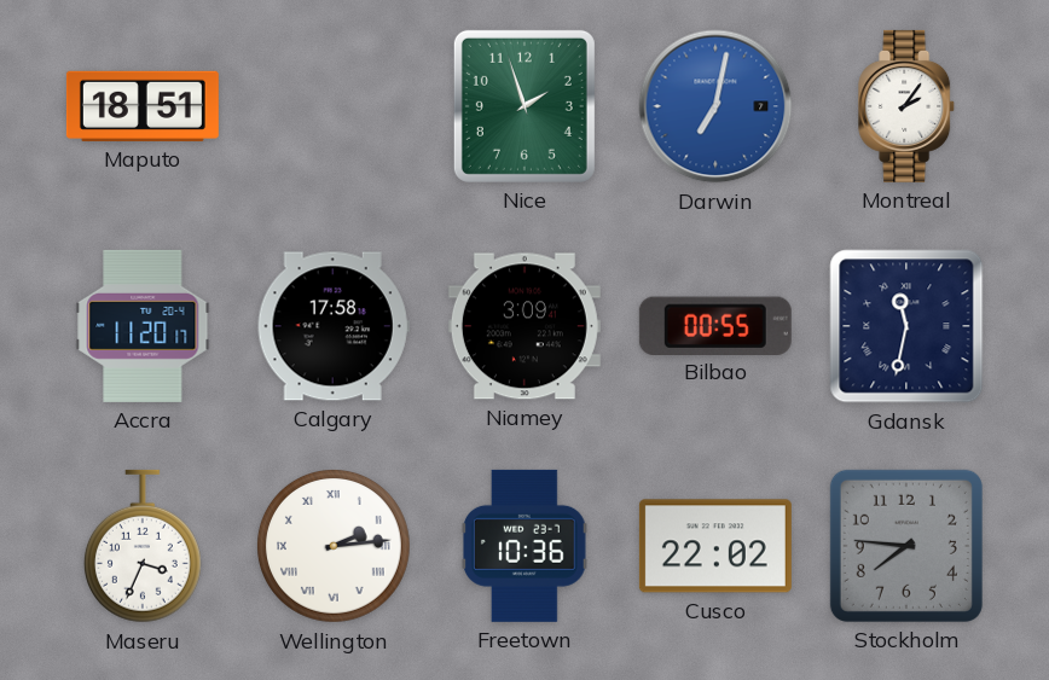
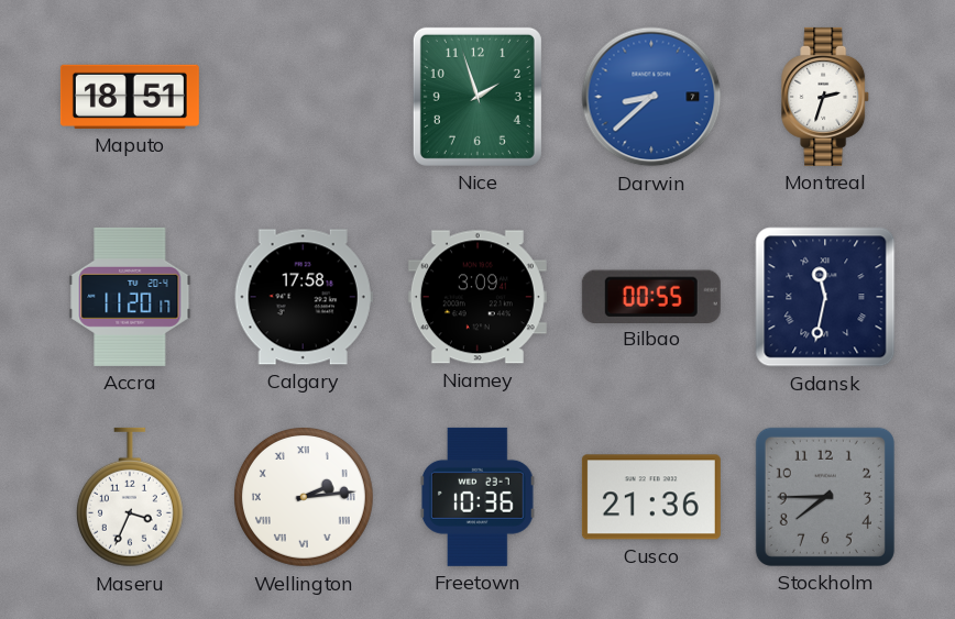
Darwin: 7:02 -> 8:38 (651, 97)
Montreal: 2:06 -> 2:33 (826, 97)
Cusco: 22:02 -> 21:36 (651, 497)
Stockholm: 7:46 -> 7:45 (825, 497)
